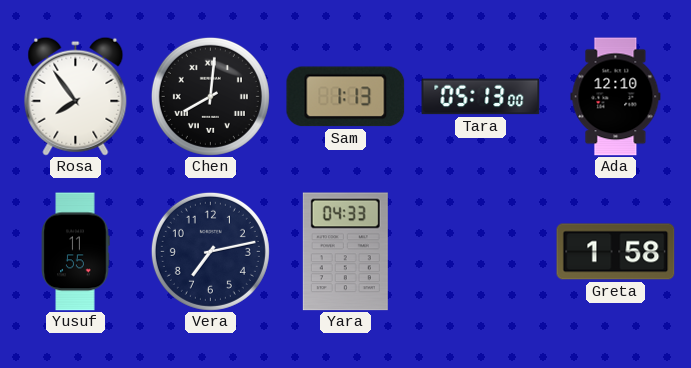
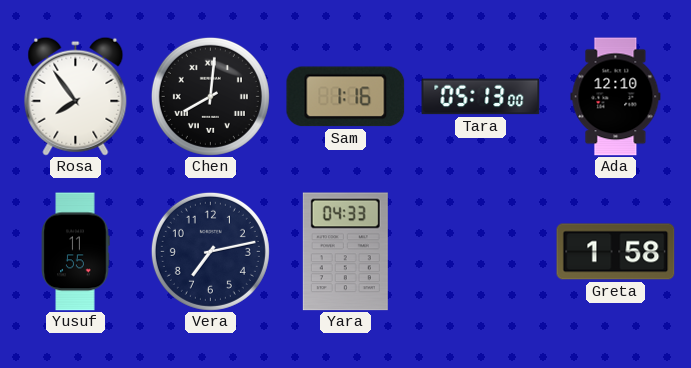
Sam: 1:13 -> 1:16 (346, 97)
